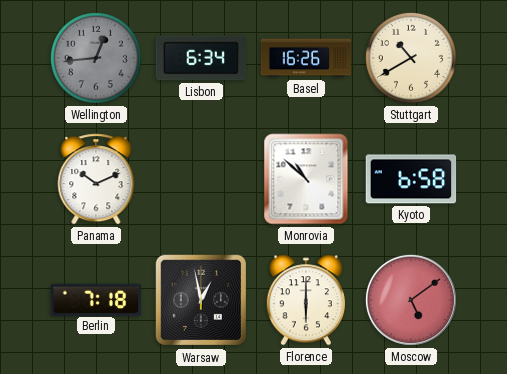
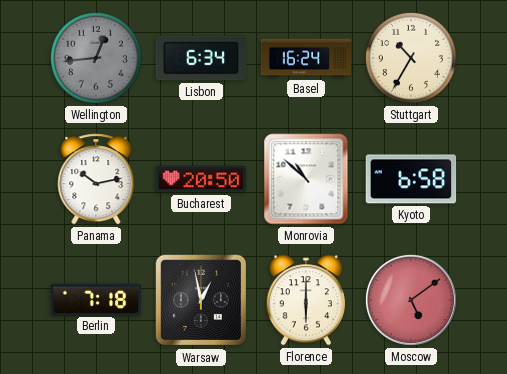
Basel: 16:26 -> 16:24 (306, 58)
Stuttgart: 10:40 -> 10:35 (411, 58)
Panama: 10:11 -> 10:13 (96, 179)
Bucharest: none -> 20:50 (201, 179)
